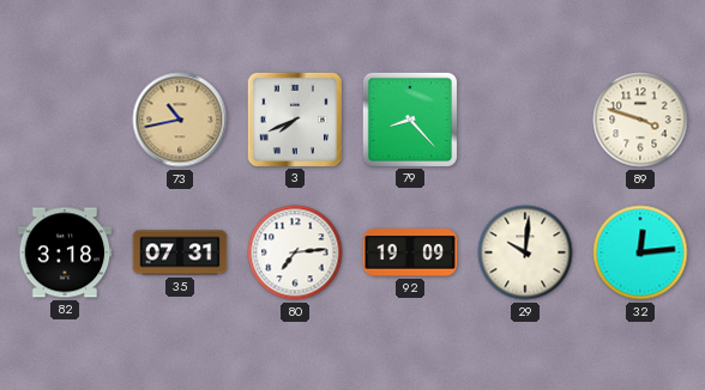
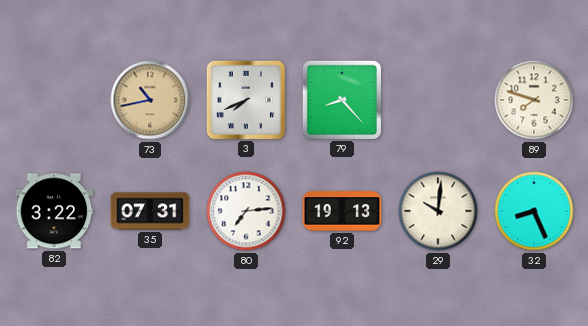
89: 3:48 -> 7:48 (534, 100)
82: 3:18 -> 3:22 (54, 211)
92: 19:09 -> 19:13 (342, 211)
32: 12:14 -> 8:26 (534, 211)
